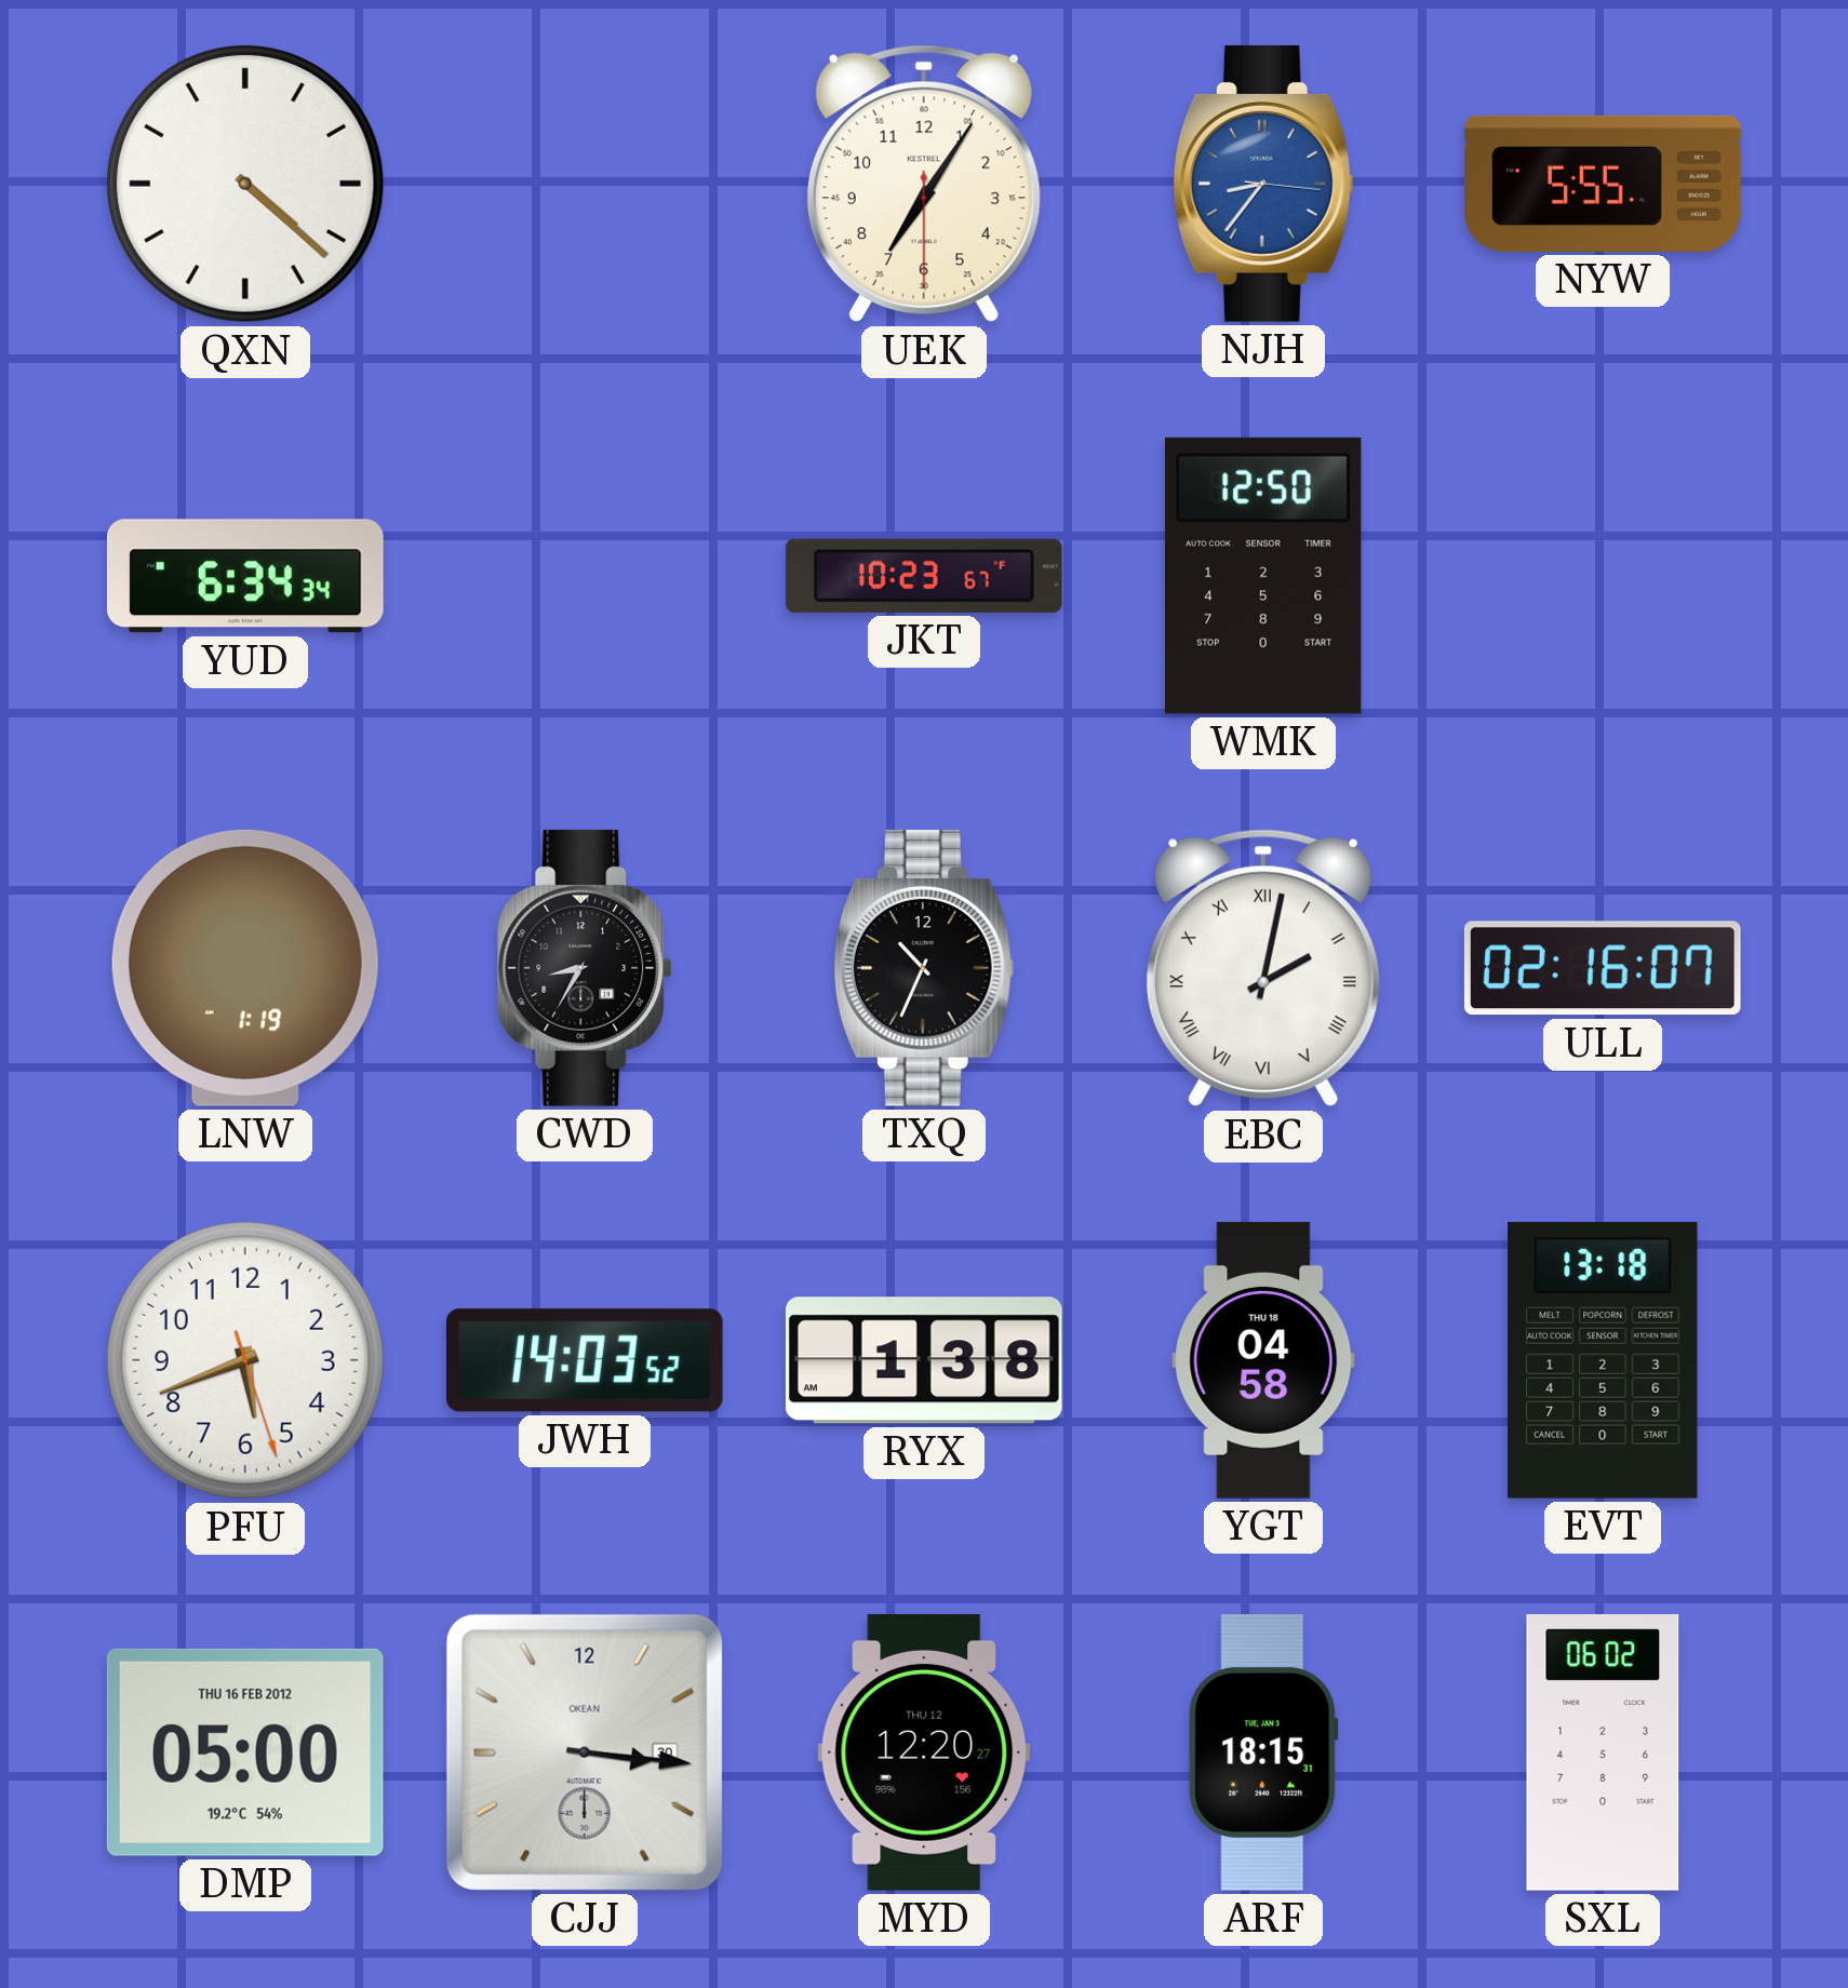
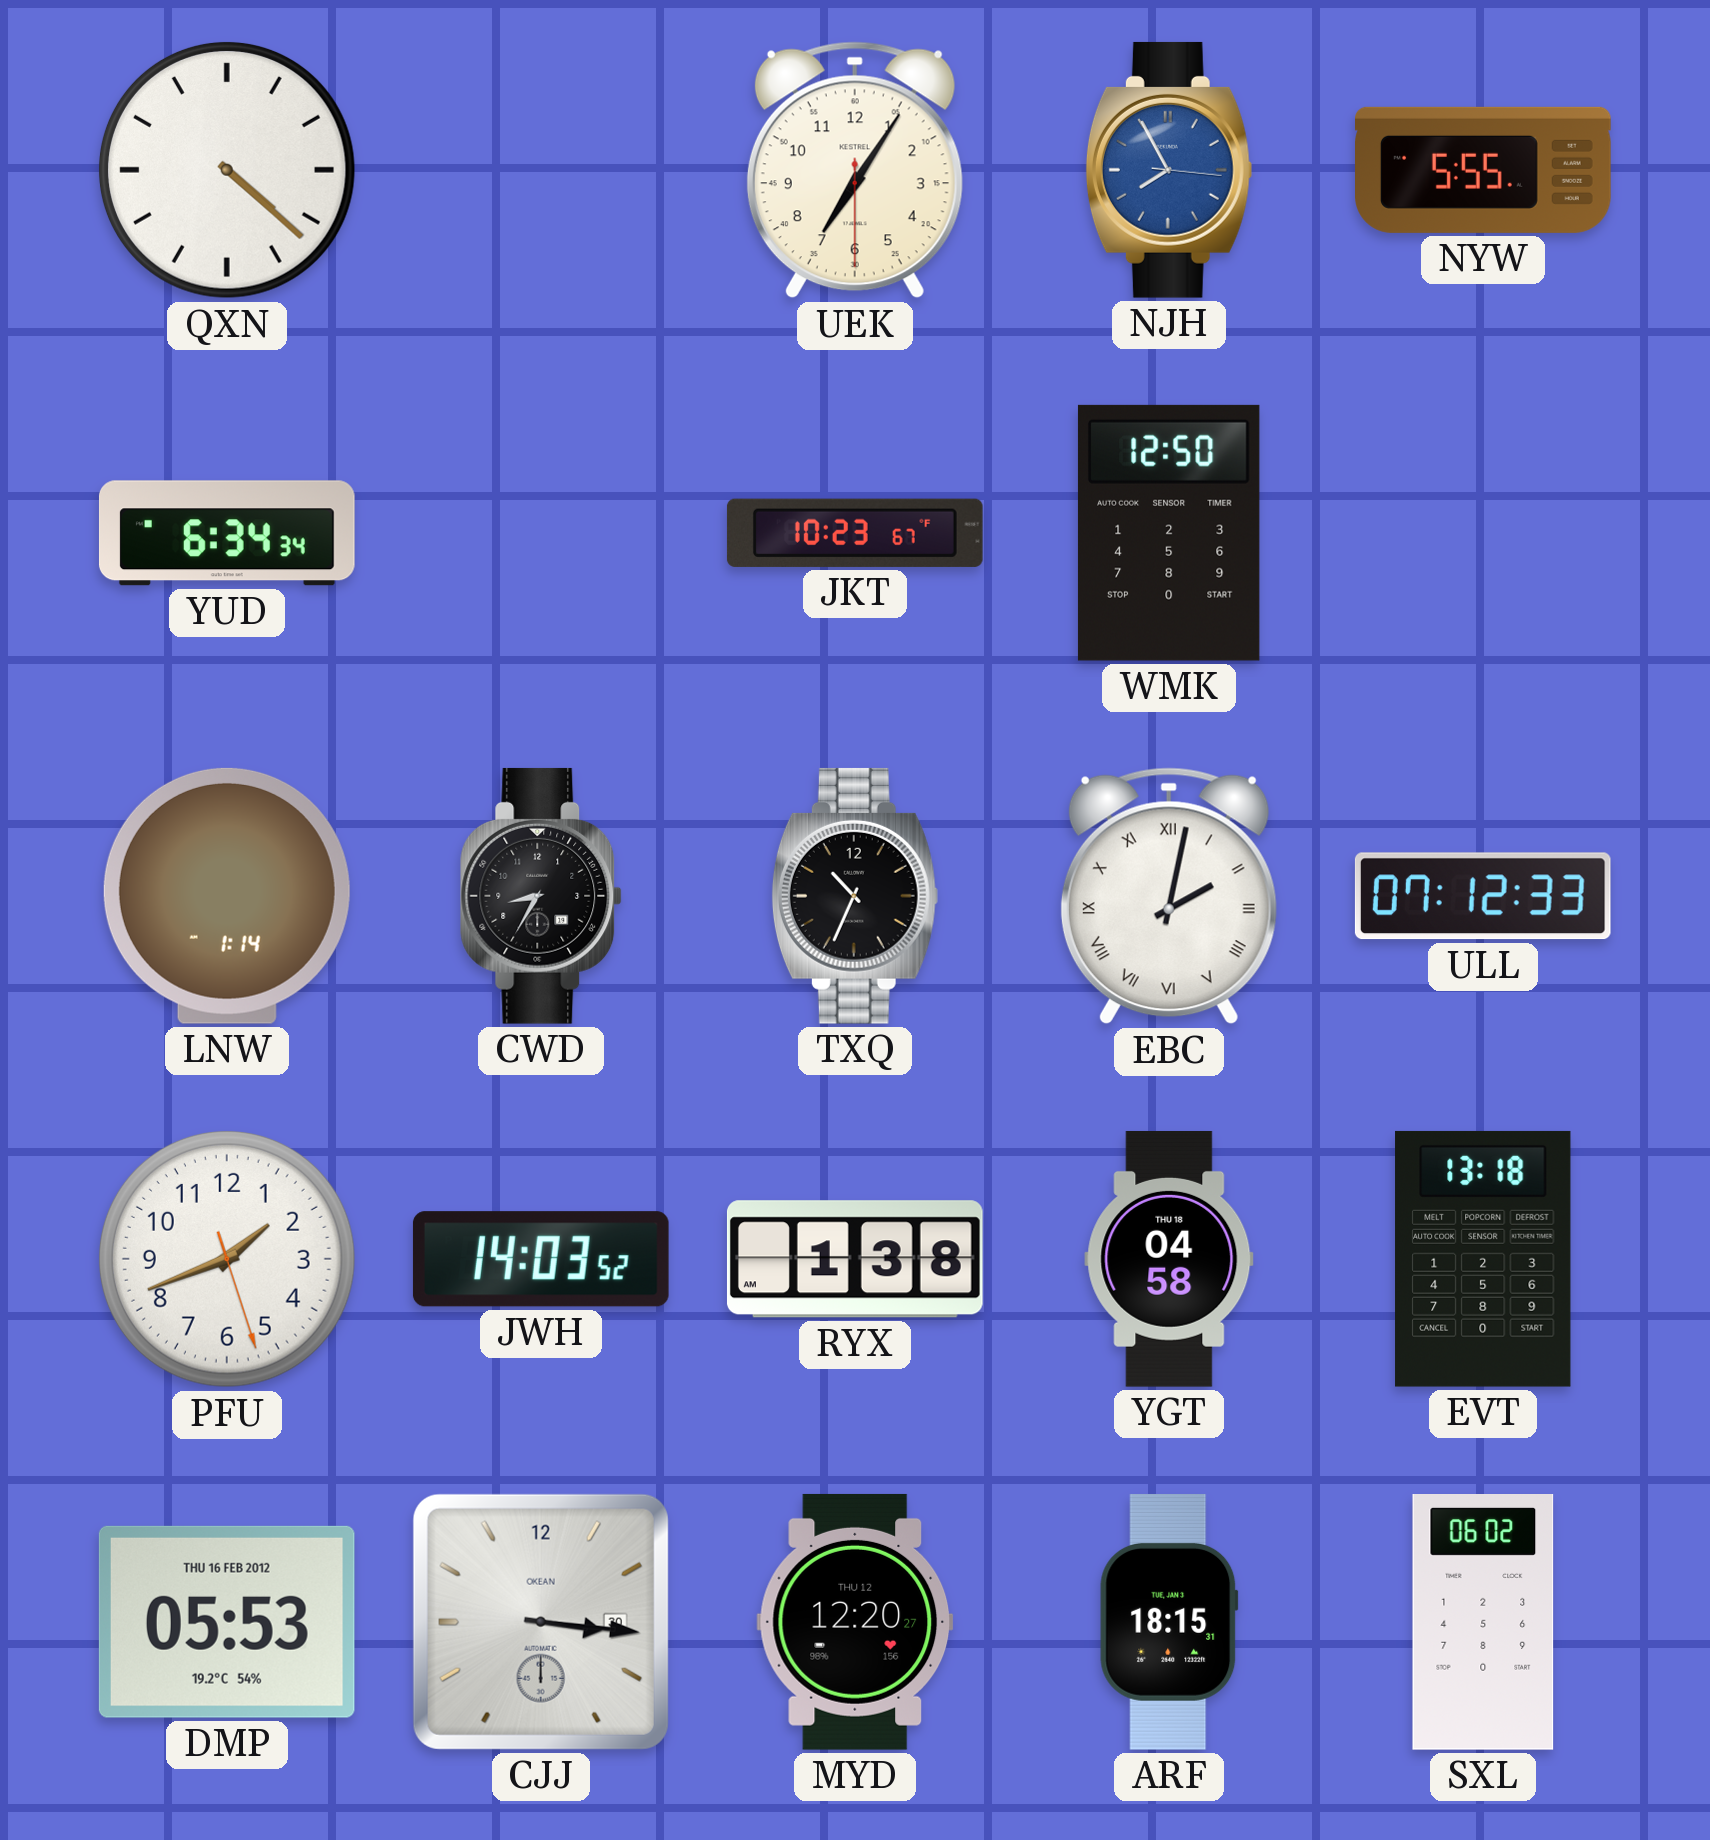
NJH: 8:36 -> 7:55 (1169, 170)
LNW: 1:19 -> 1:14 (227, 896)
ULL: 02:16 -> 07:12 (1483, 896)
PFU: 5:41 -> 1:41 (227, 1259)
DMP: 05:00 -> 05:53 (227, 1622)
